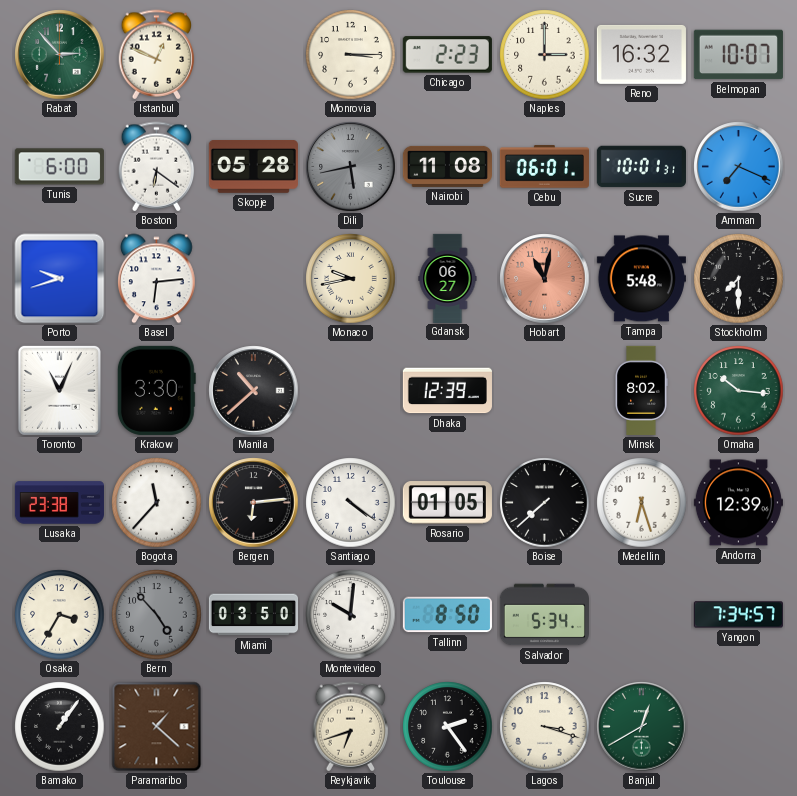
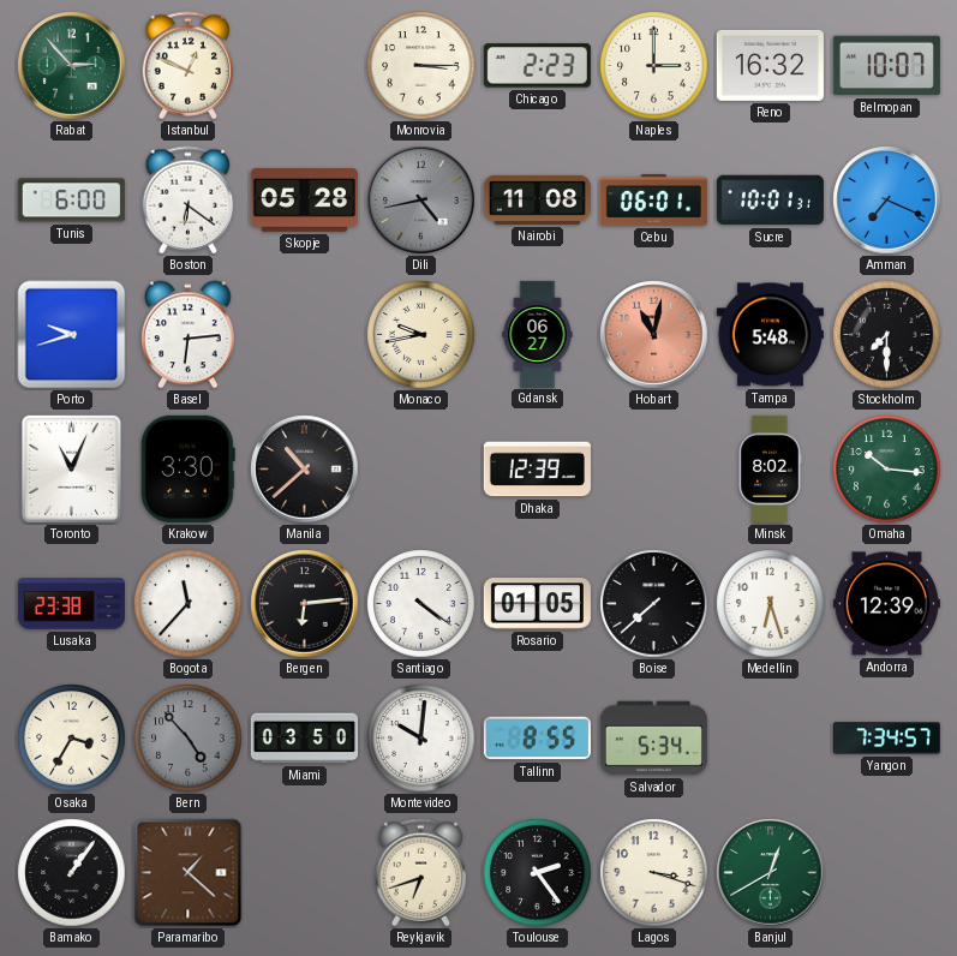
Dili: 5:43 -> 4:43 (421, 201)
Tallinn: 8:50 -> 8:55 (537, 739)
